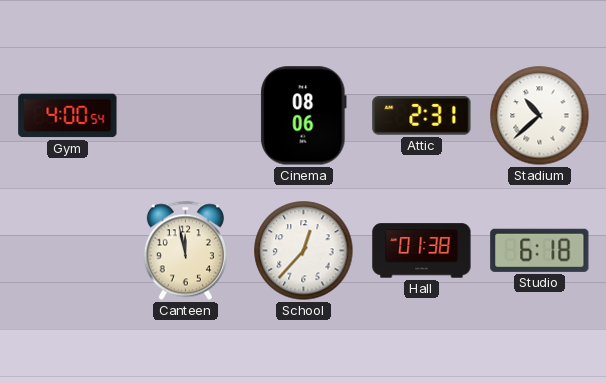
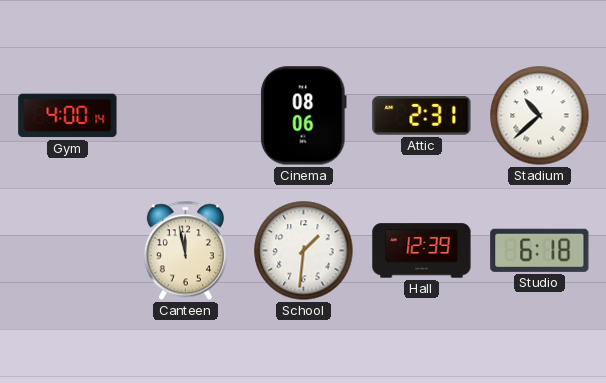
Gym: 4:00:54 -> 4:00:14 (68, 116)
School: 12:37 -> 1:31 (304, 251)
Hall: 01:38 -> 12:39 (422, 251)
